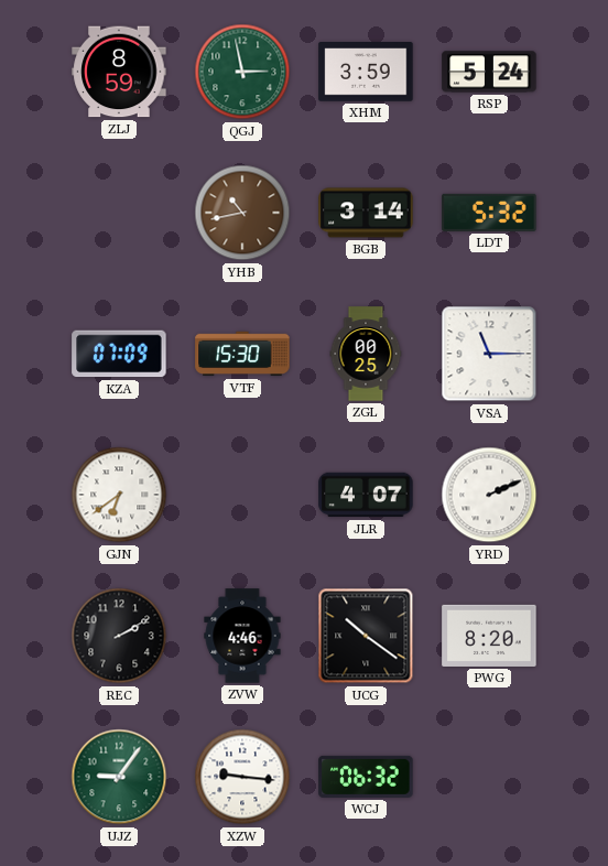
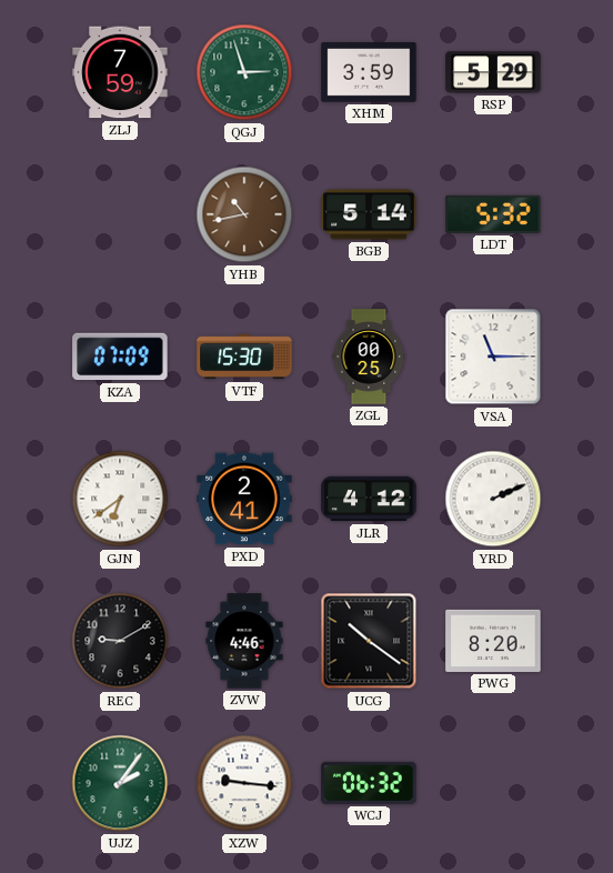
ZLJ: 8:59 -> 7:59 (120, 72)
QGJ: 2:58 -> 2:57 (244, 72)
RSP: 5:24 -> 5:29 (493, 72)
BGB: 3:14 -> 5:14 (369, 214)
PXD: none -> 2:41 (244, 499)
JLR: 4:07 -> 4:12 (369, 499)
REC: 2:10 -> 9:10 (120, 641)
UJZ: 9:06 -> 2:06 (120, 783)
